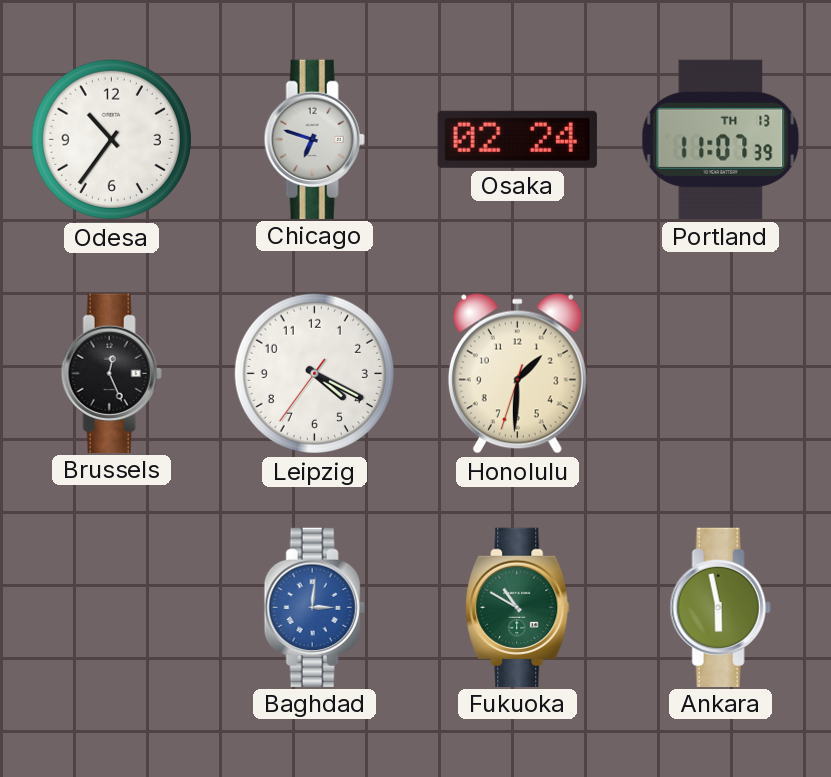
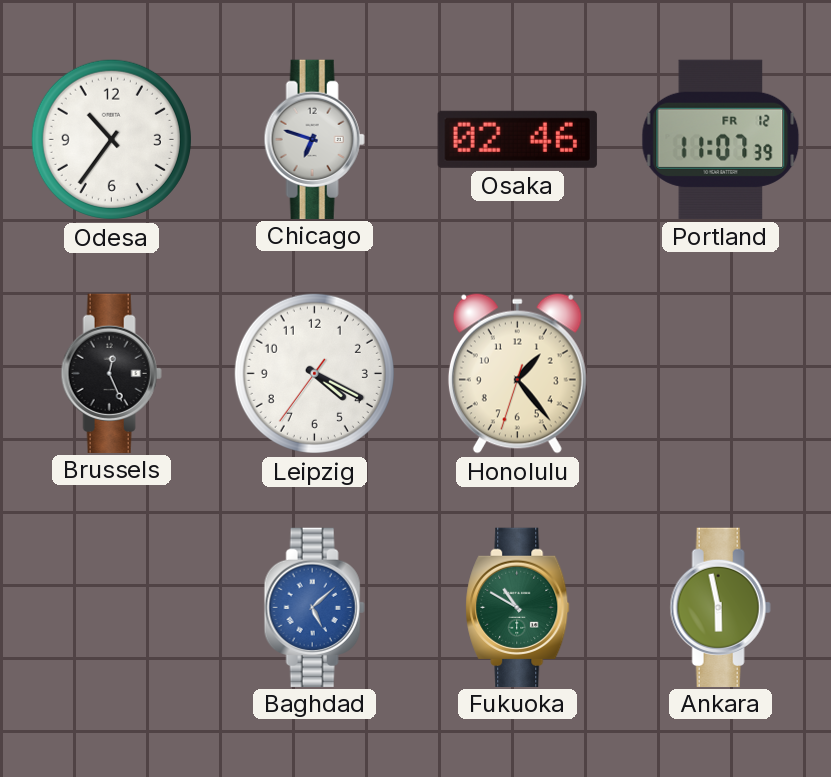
Osaka: 02:24 -> 02:46 (517, 139)
Portland date: TH 13 -> FR 12 (721, 139)
Honolulu: 1:30 -> 1:23 (517, 374)
Baghdad: 3:01 -> 5:08 (314, 607)
